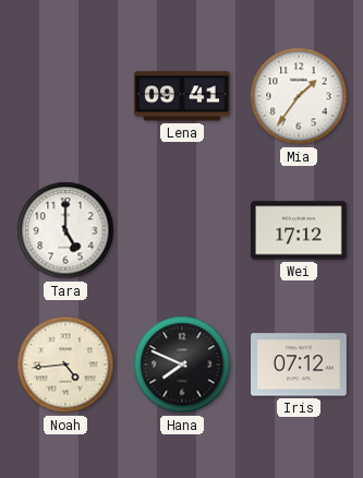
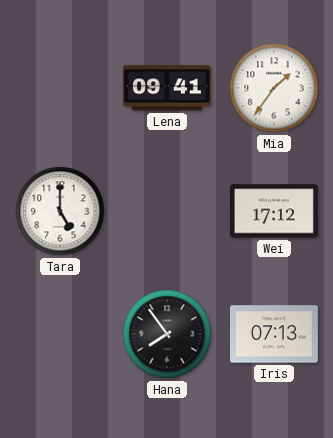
Noah: 4:44 -> none (65, 365)
Hana: 7:49 -> 7:54 (167, 334)
Iris: 07:12 -> 07:13 (275, 334)
